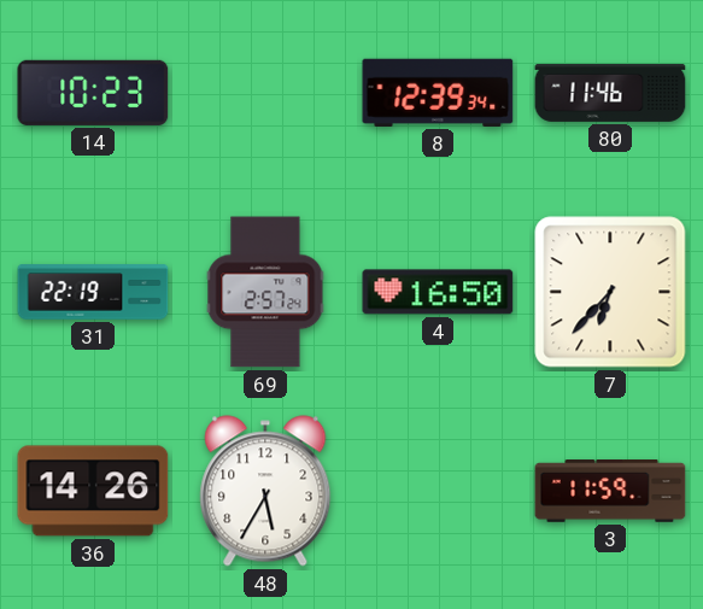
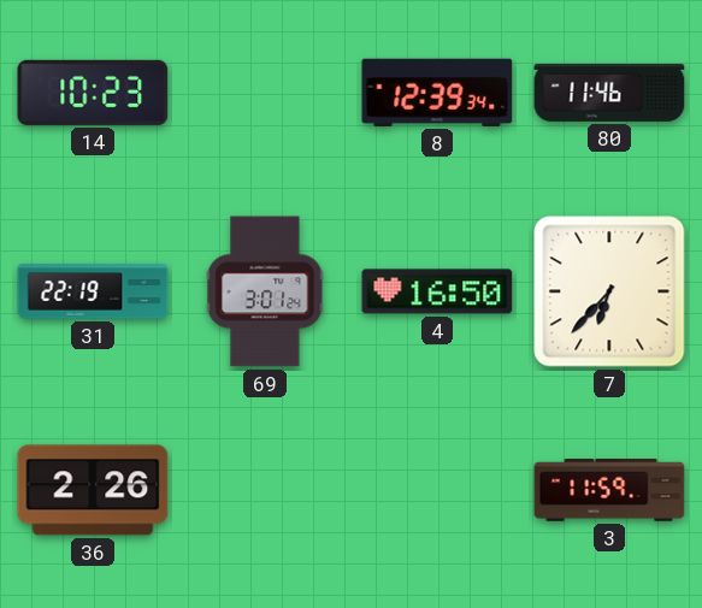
69: 2:57 -> 3:01 (265, 291)
36: 14:26 -> 2:26 (93, 490)
48: 5:35 -> none (265, 491)
